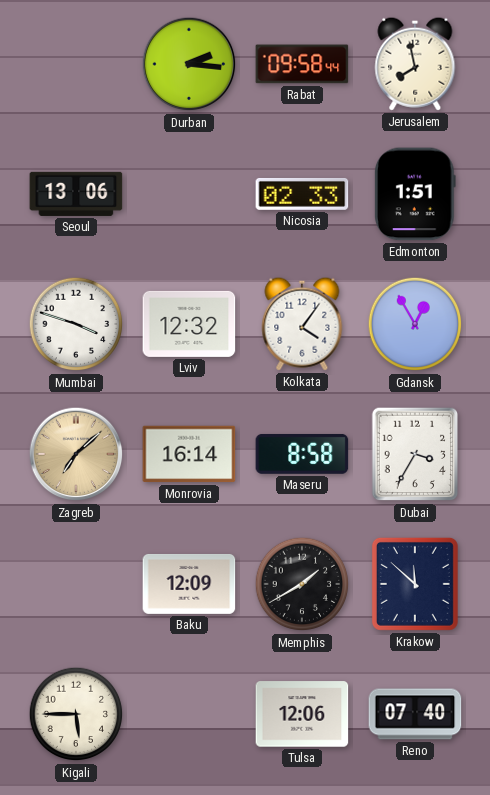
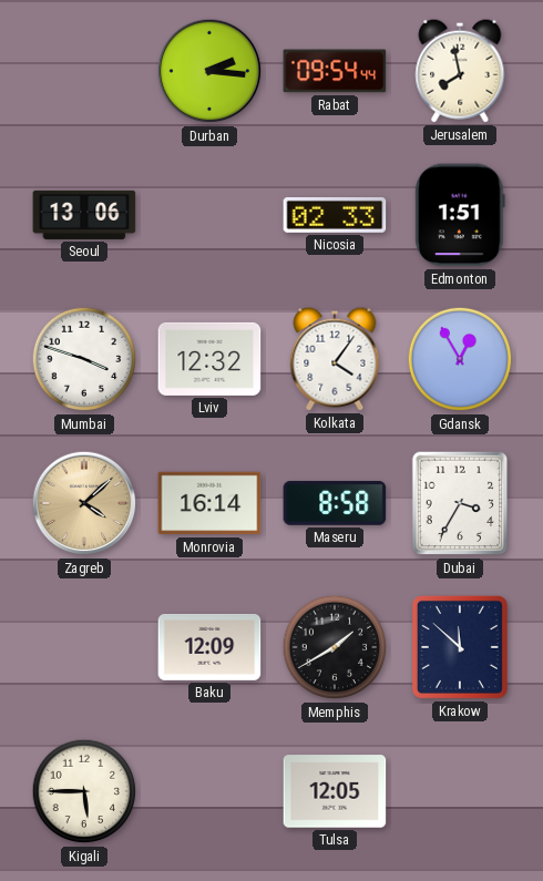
Rabat: 09:58 -> 09:54 (335, 71)
Zagreb: 7:08 -> 4:08 (84, 503)
Tulsa: 12:06 -> 12:05 (335, 791)
Reno: 07:40 -> none (415, 714)
